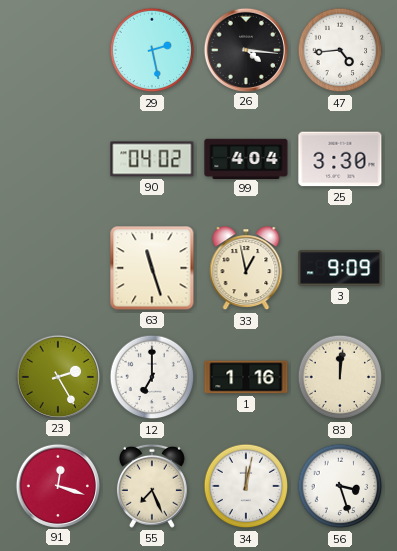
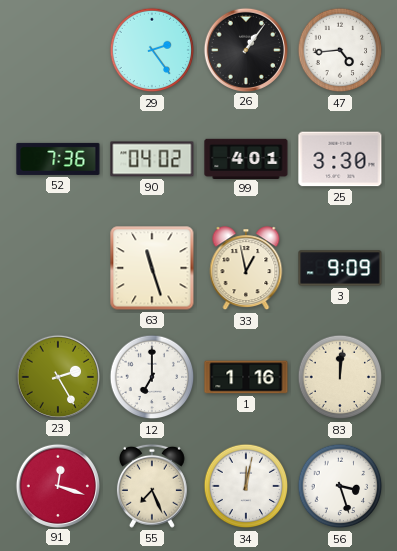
29: 2:28 -> 2:24 (152, 50)
26: 4:16 -> 1:06 (245, 49)
52: none -> 7:36 (58, 159)
99: 4:04 -> 4:01 (246, 158)
